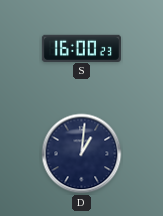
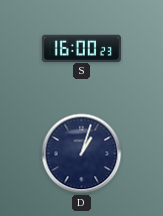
D: 1:01 -> 1:03 (82, 154)
